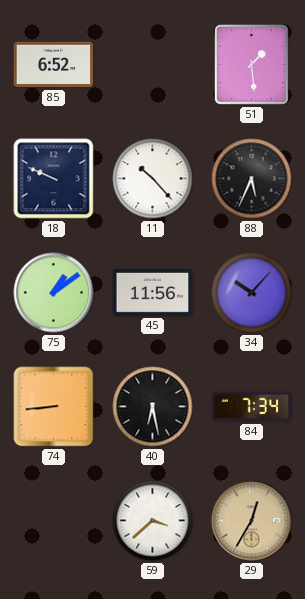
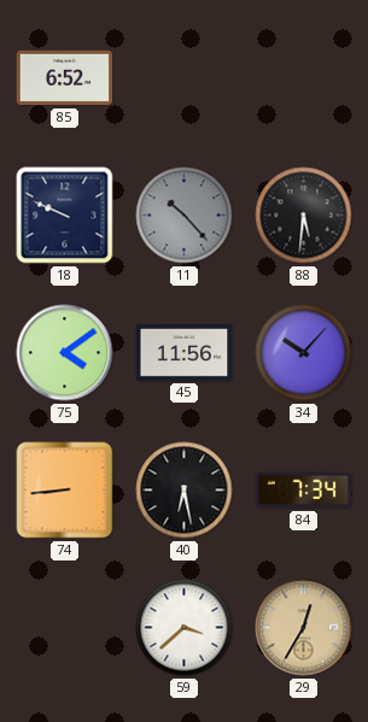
51: 1:29 -> none (252, 65)
11 dial: white -> grey (185, 216)
88: 5:34 -> 5:31 (304, 216)
75: 1:09 -> 4:09 (65, 353)
